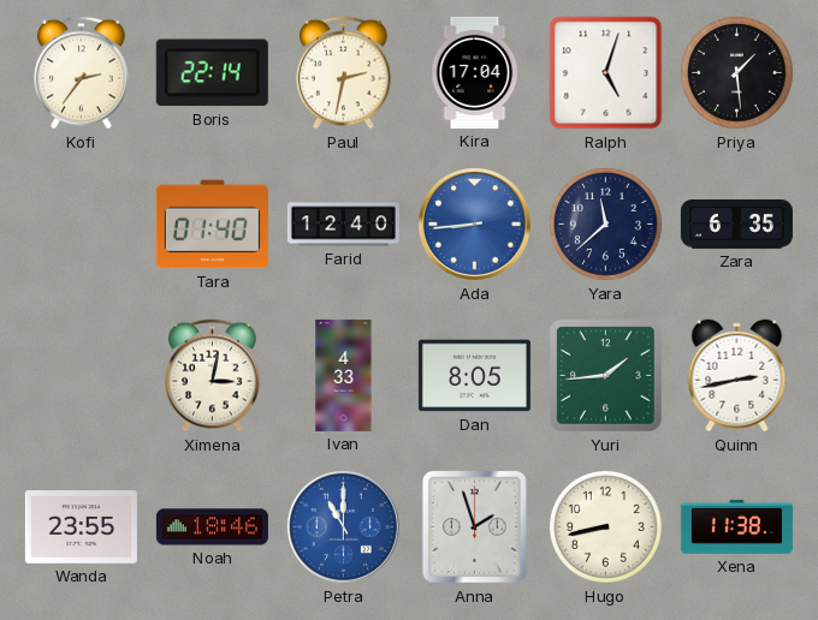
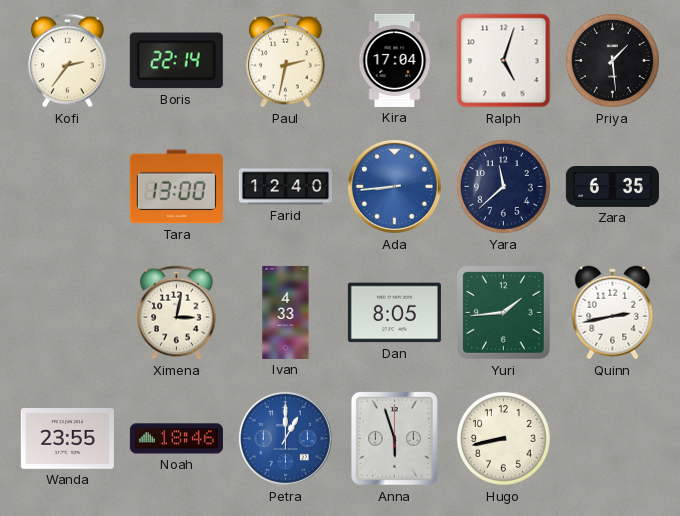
Tara: 01:40 -> 13:00 (176, 187)
Petra: 11:00 -> 1:00 (285, 438)
Anna: 1:57 -> 5:57 (394, 439)
Xena: 11:38 -> none (736, 526)
